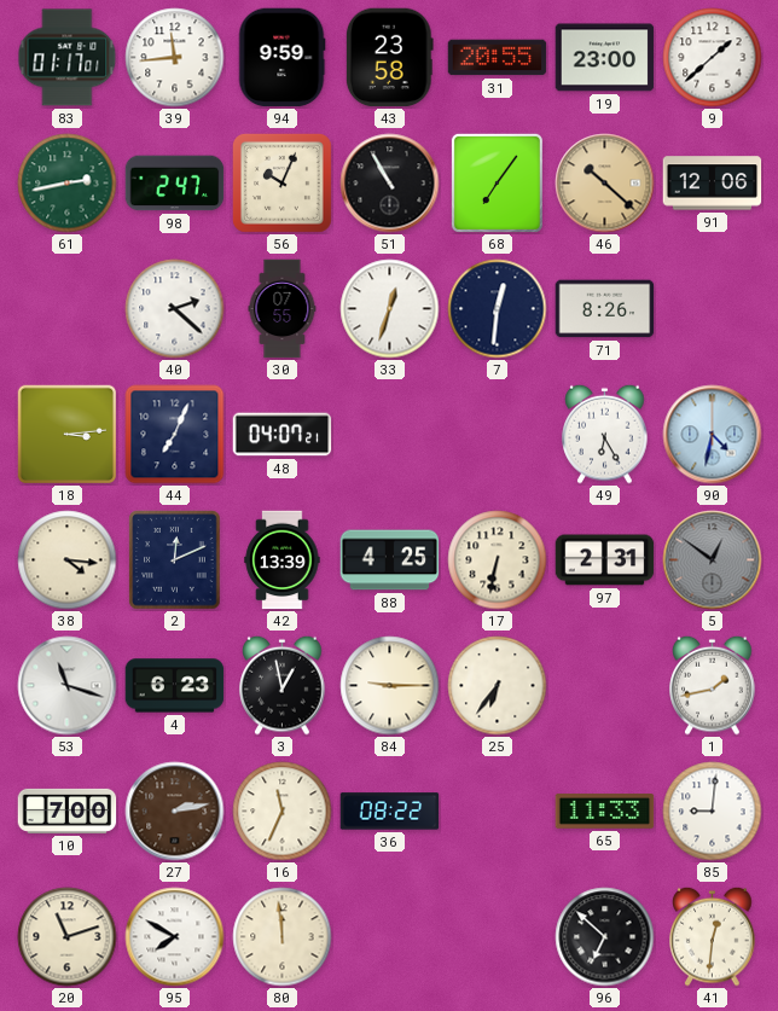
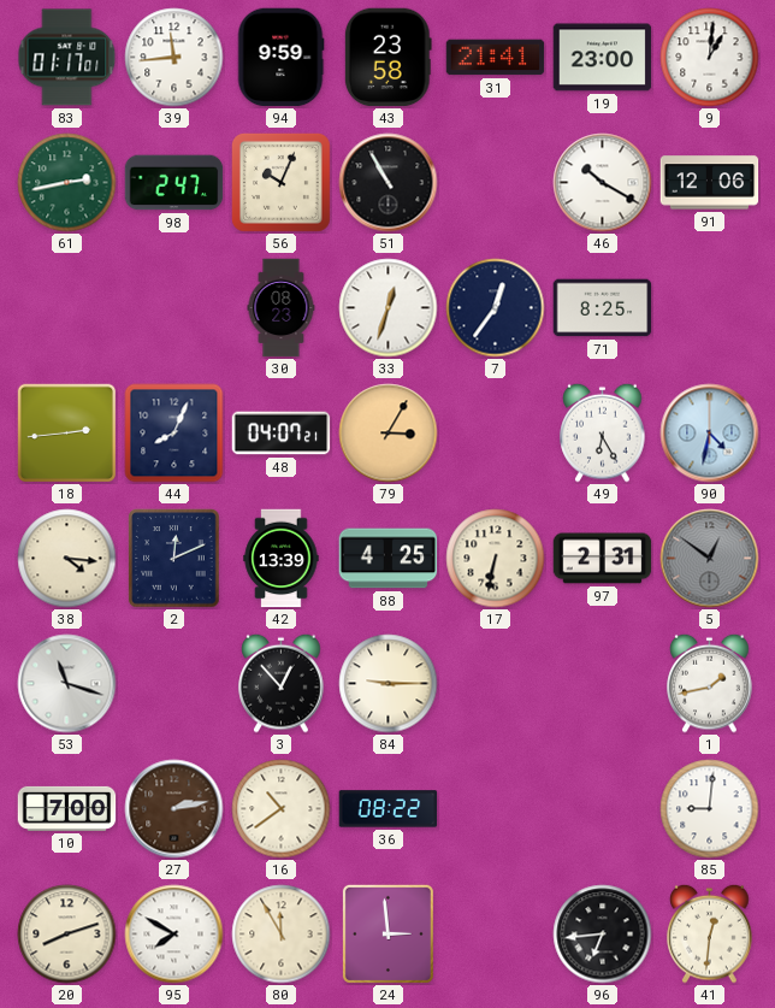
31: 20:55 -> 21:41 (496, 58)
9: 1:38 -> 1:01 (710, 58)
68: 7:06 -> none (497, 182)
46: 10:22 -> 10:20 (603, 183)
46 dial: champagne -> white (603, 183)
40: 2:22 -> none (175, 309)
30: 07:55 -> 08:23 (282, 308)
7: 12:31 -> 12:36 (496, 308)
71: 8:26 -> 8:25 (603, 308)
18: 3:14 -> 2:44 (66, 432)
44: 7:04 -> 8:04 (174, 434)
79: none -> 3:05 (389, 434)
4: 6:23 -> none (175, 686)
3: 12:58 -> 12:53 (282, 683)
25: 6:36 -> none (498, 686)
16: 11:34 -> 10:39 (282, 809)
65: 11:33 -> none (605, 812)
20: 11:12 -> 8:12 (67, 935)
80: 11:59 -> 11:55 (282, 935)
24: none -> 2:59 (387, 933)
96: 6:52 -> 6:44 (603, 935)
